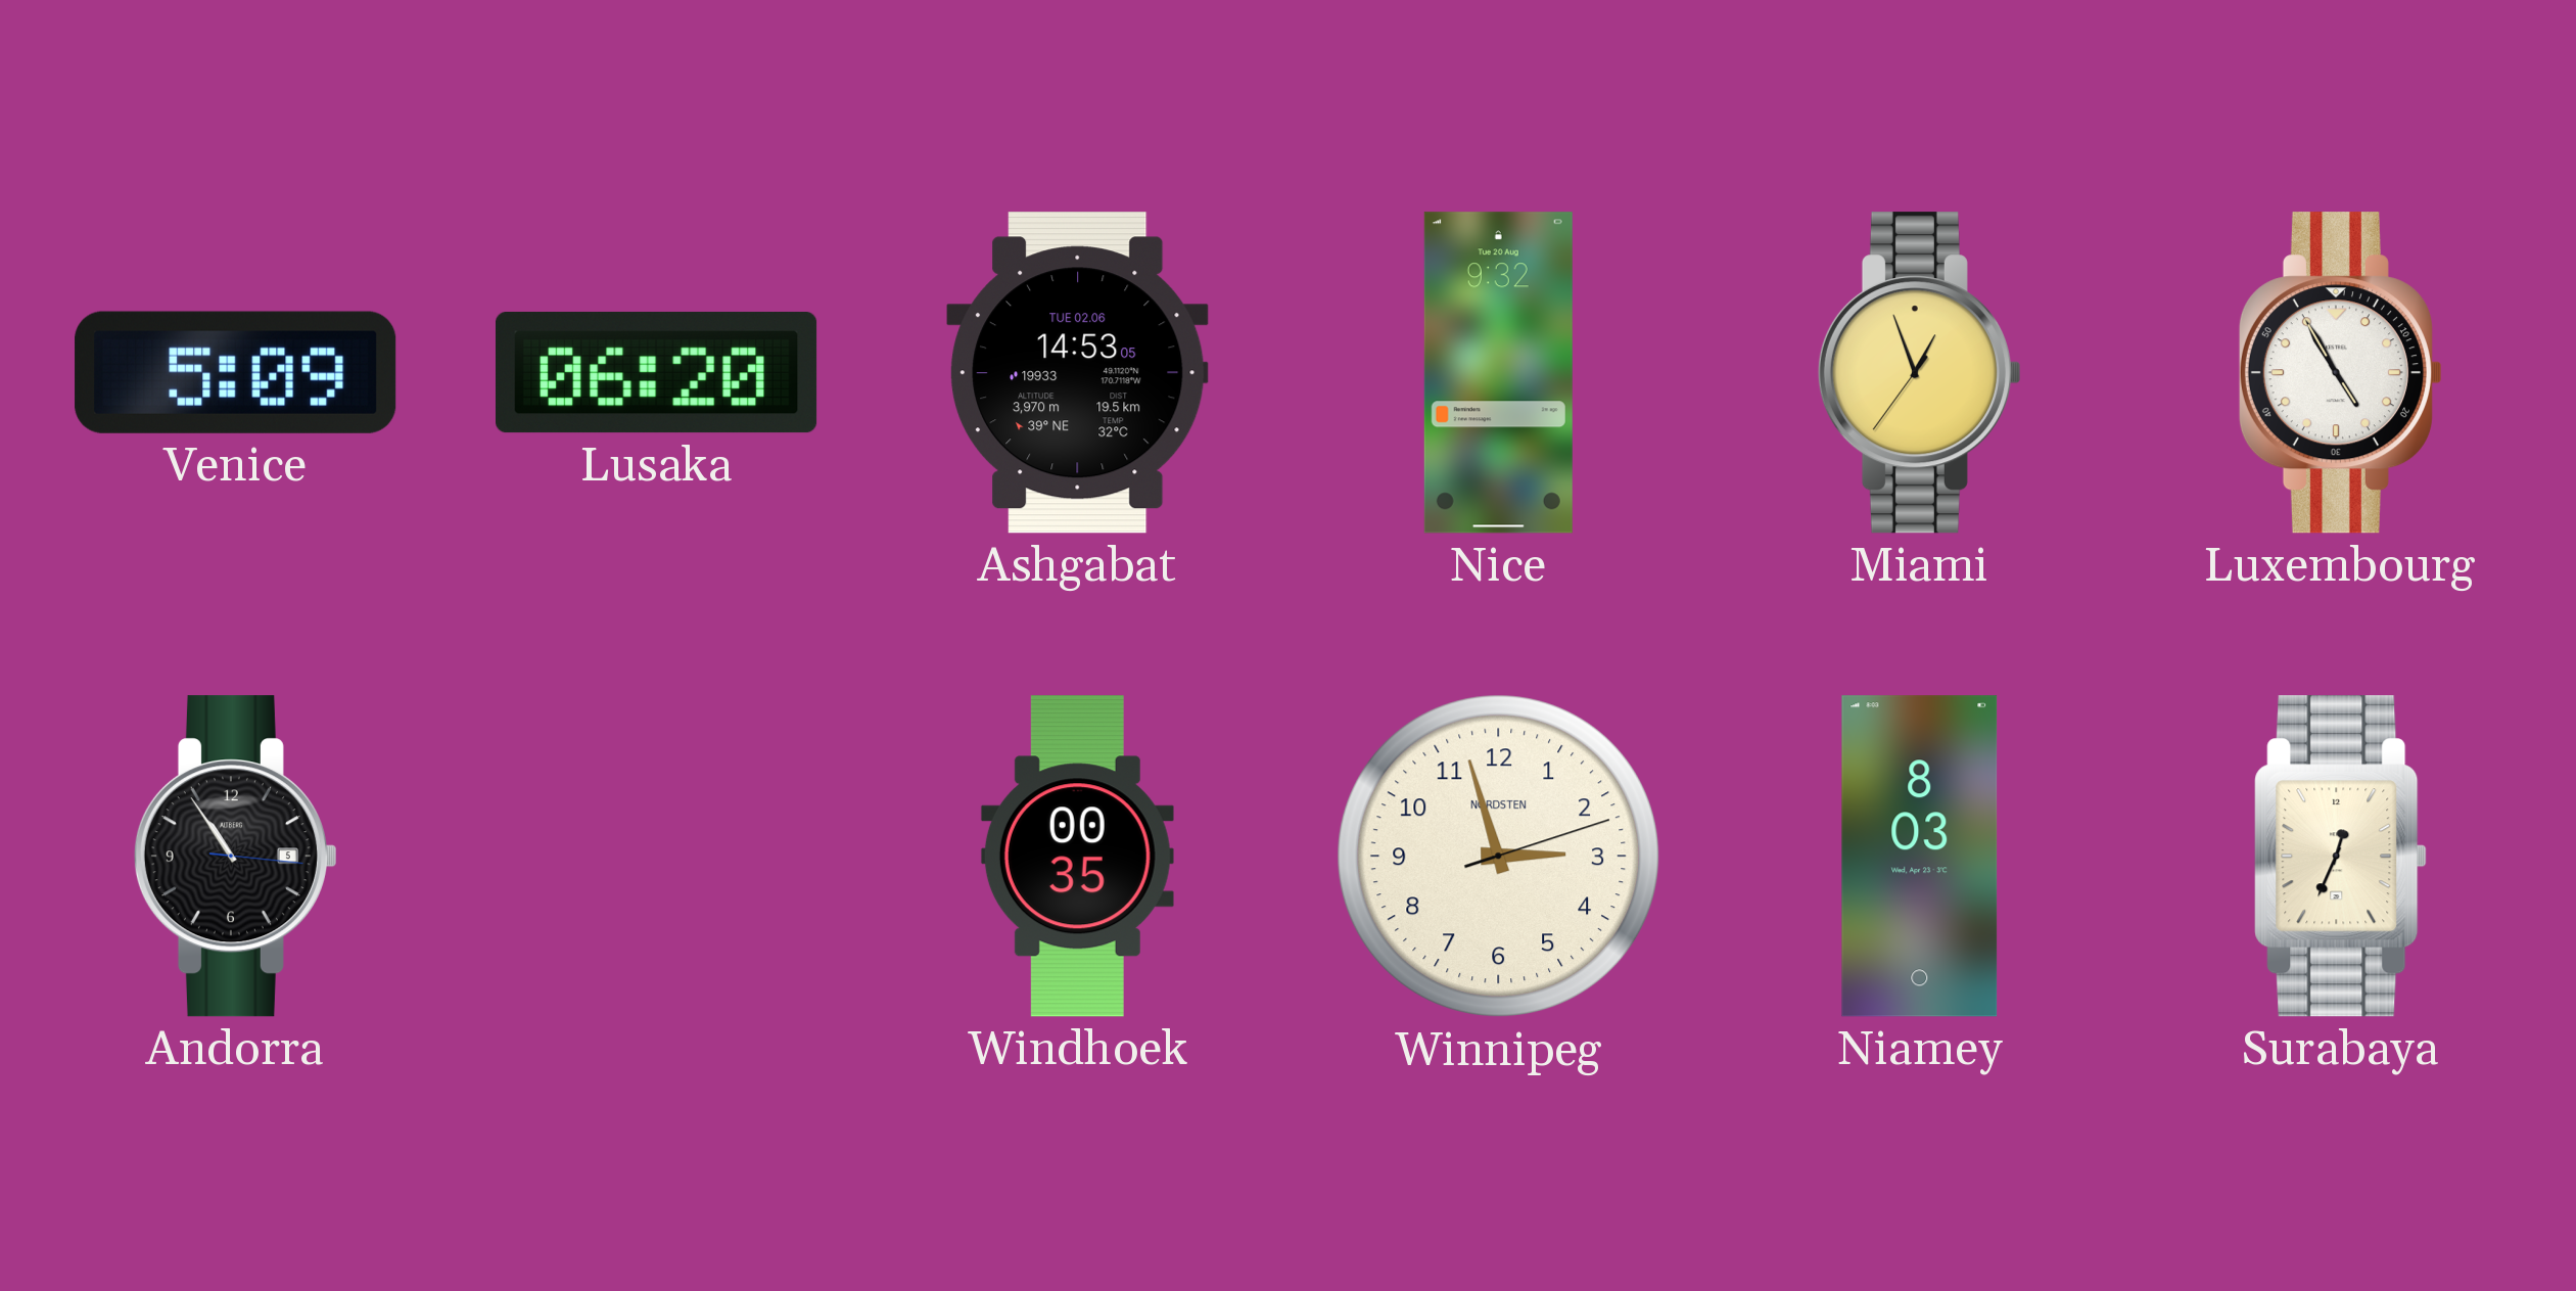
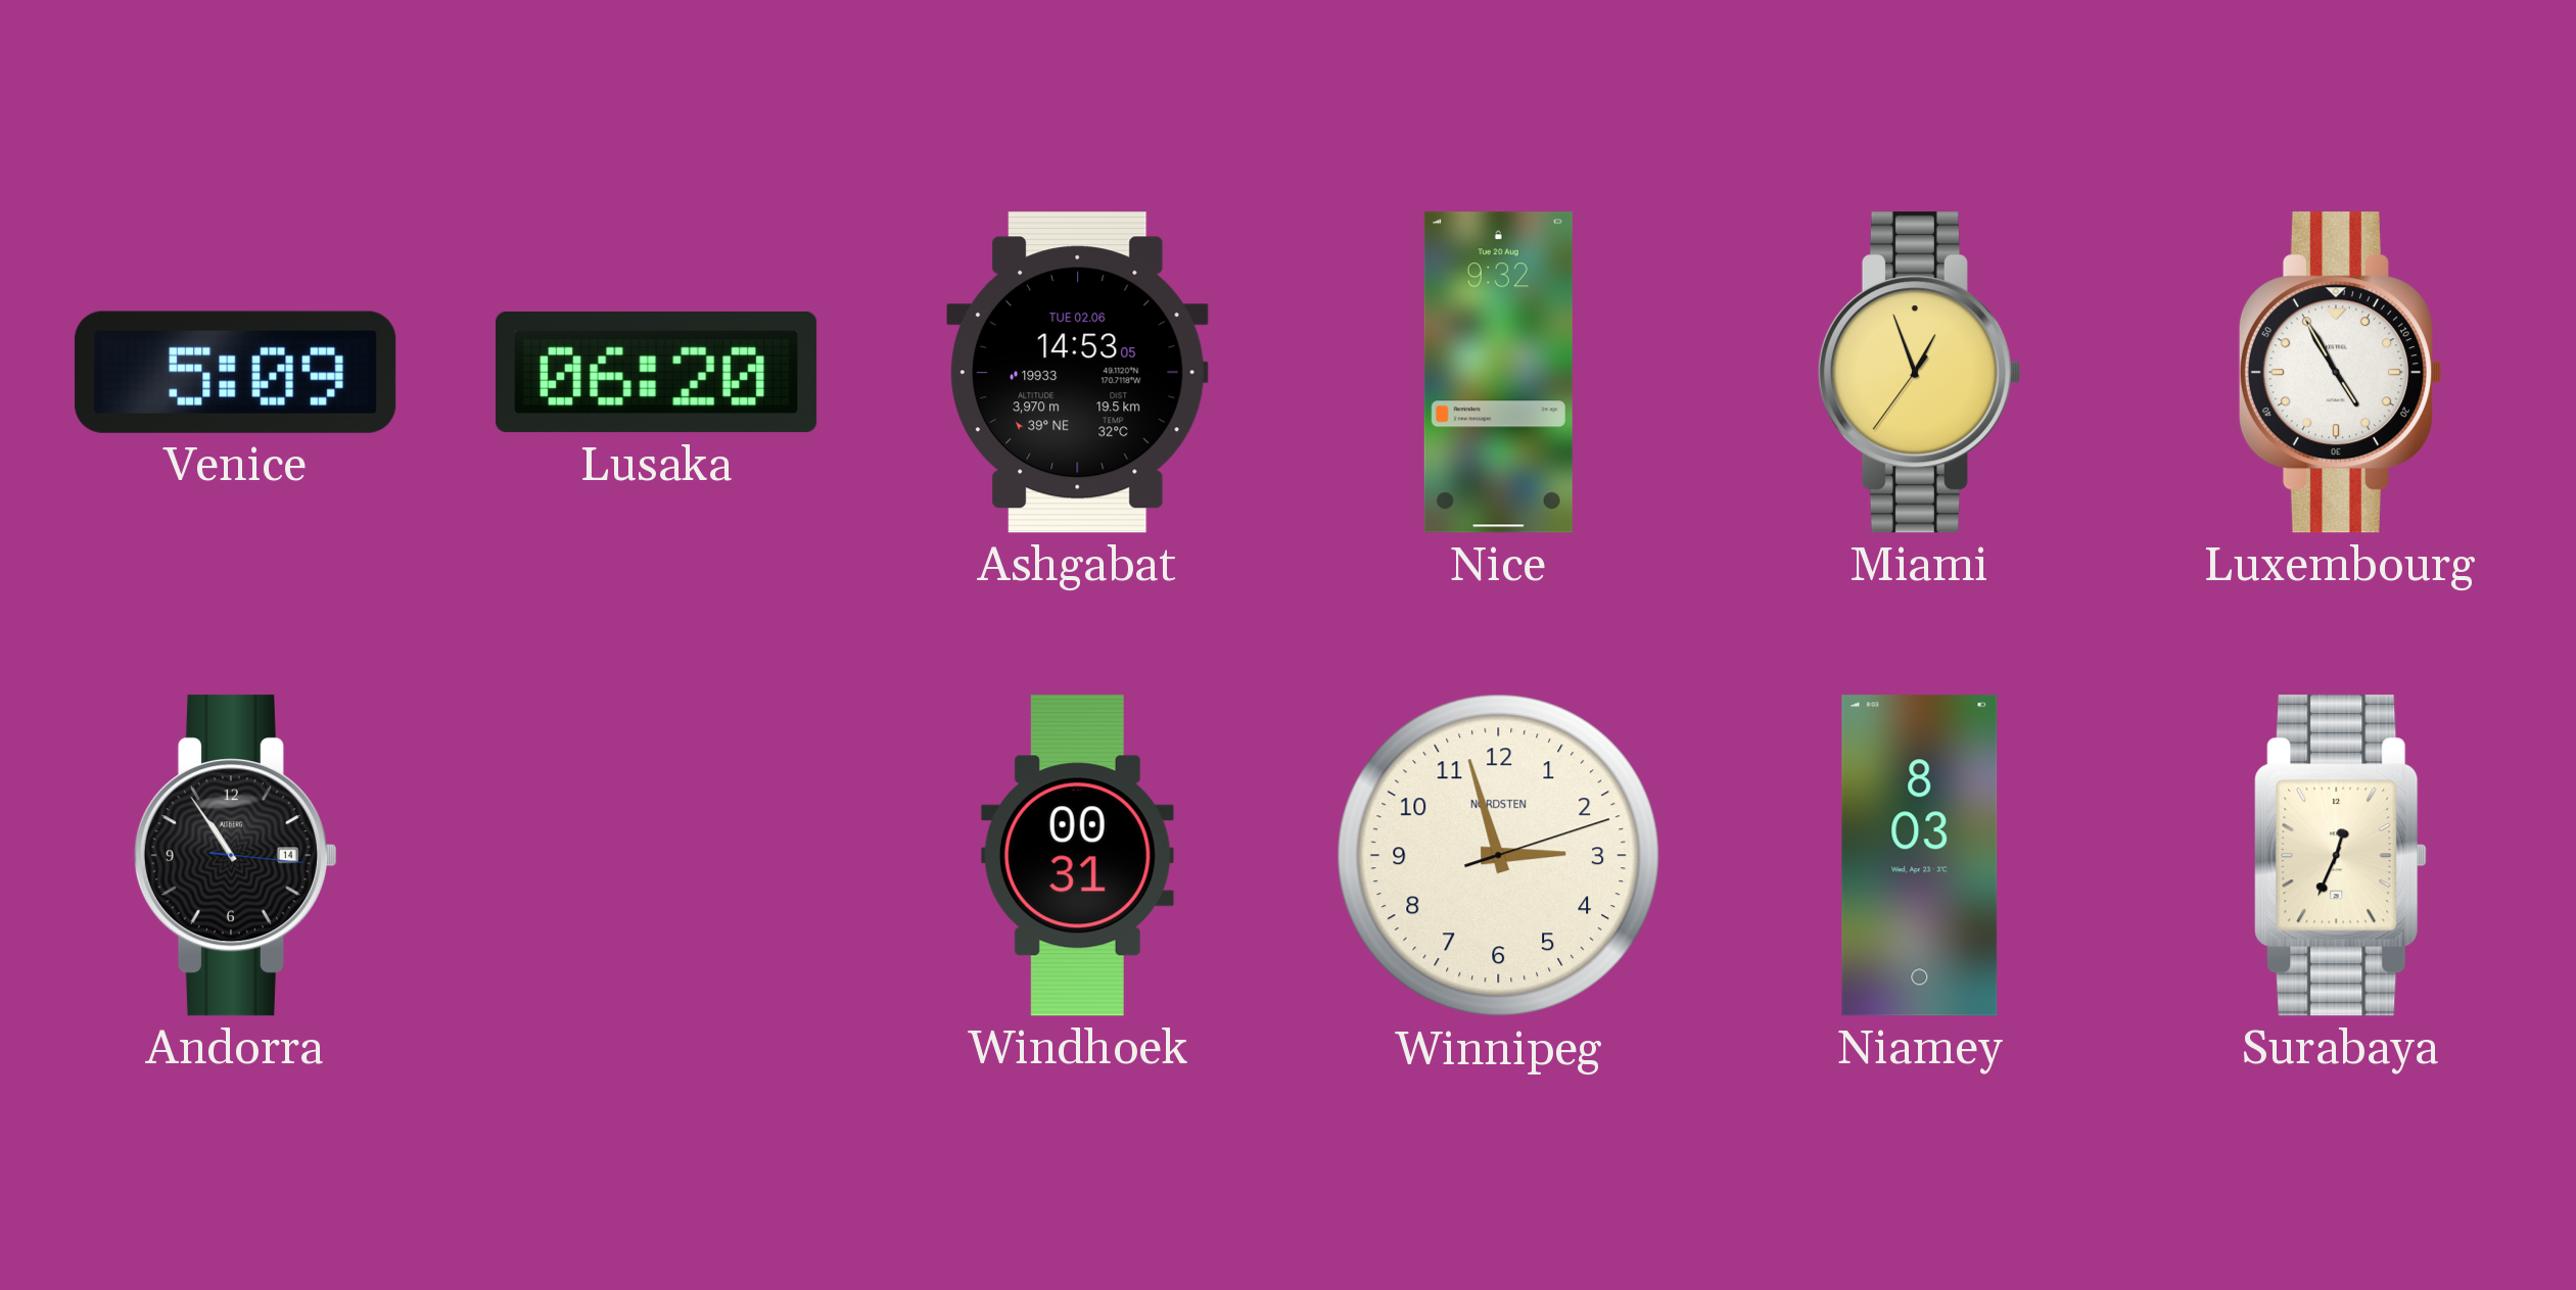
Andorra date: 5 -> 14 (235, 856)
Windhoek: 00:35 -> 00:31 (1077, 856)
